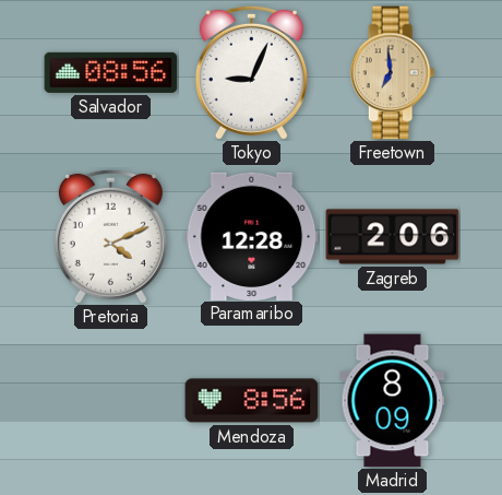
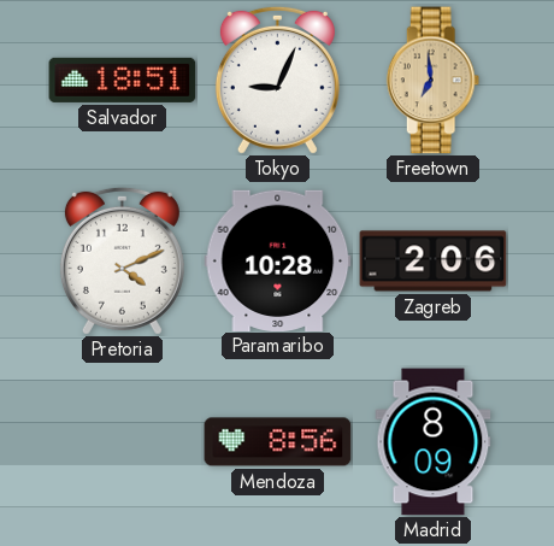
Salvador: 08:56 -> 18:51 (123, 80)
Paramaribo: 12:28 -> 10:28 (278, 260)
